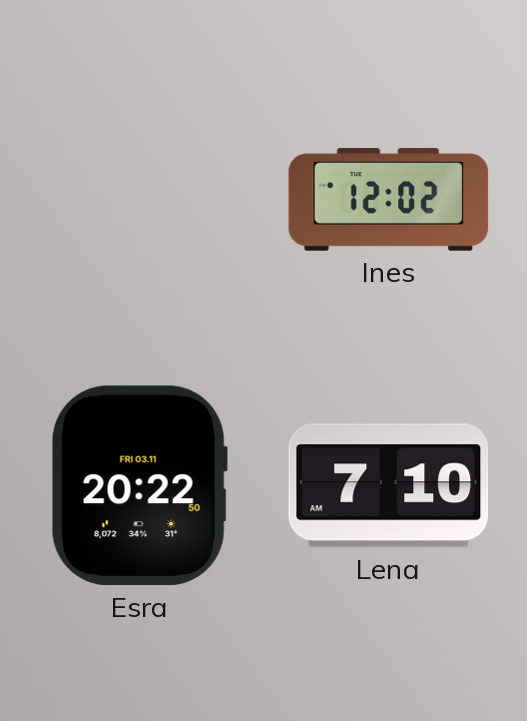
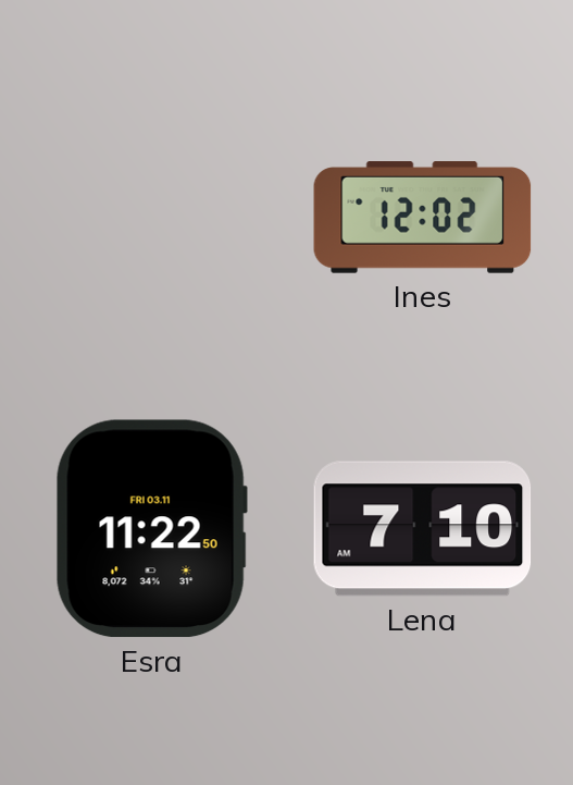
Esra: 20:22 -> 11:22 (151, 529)
